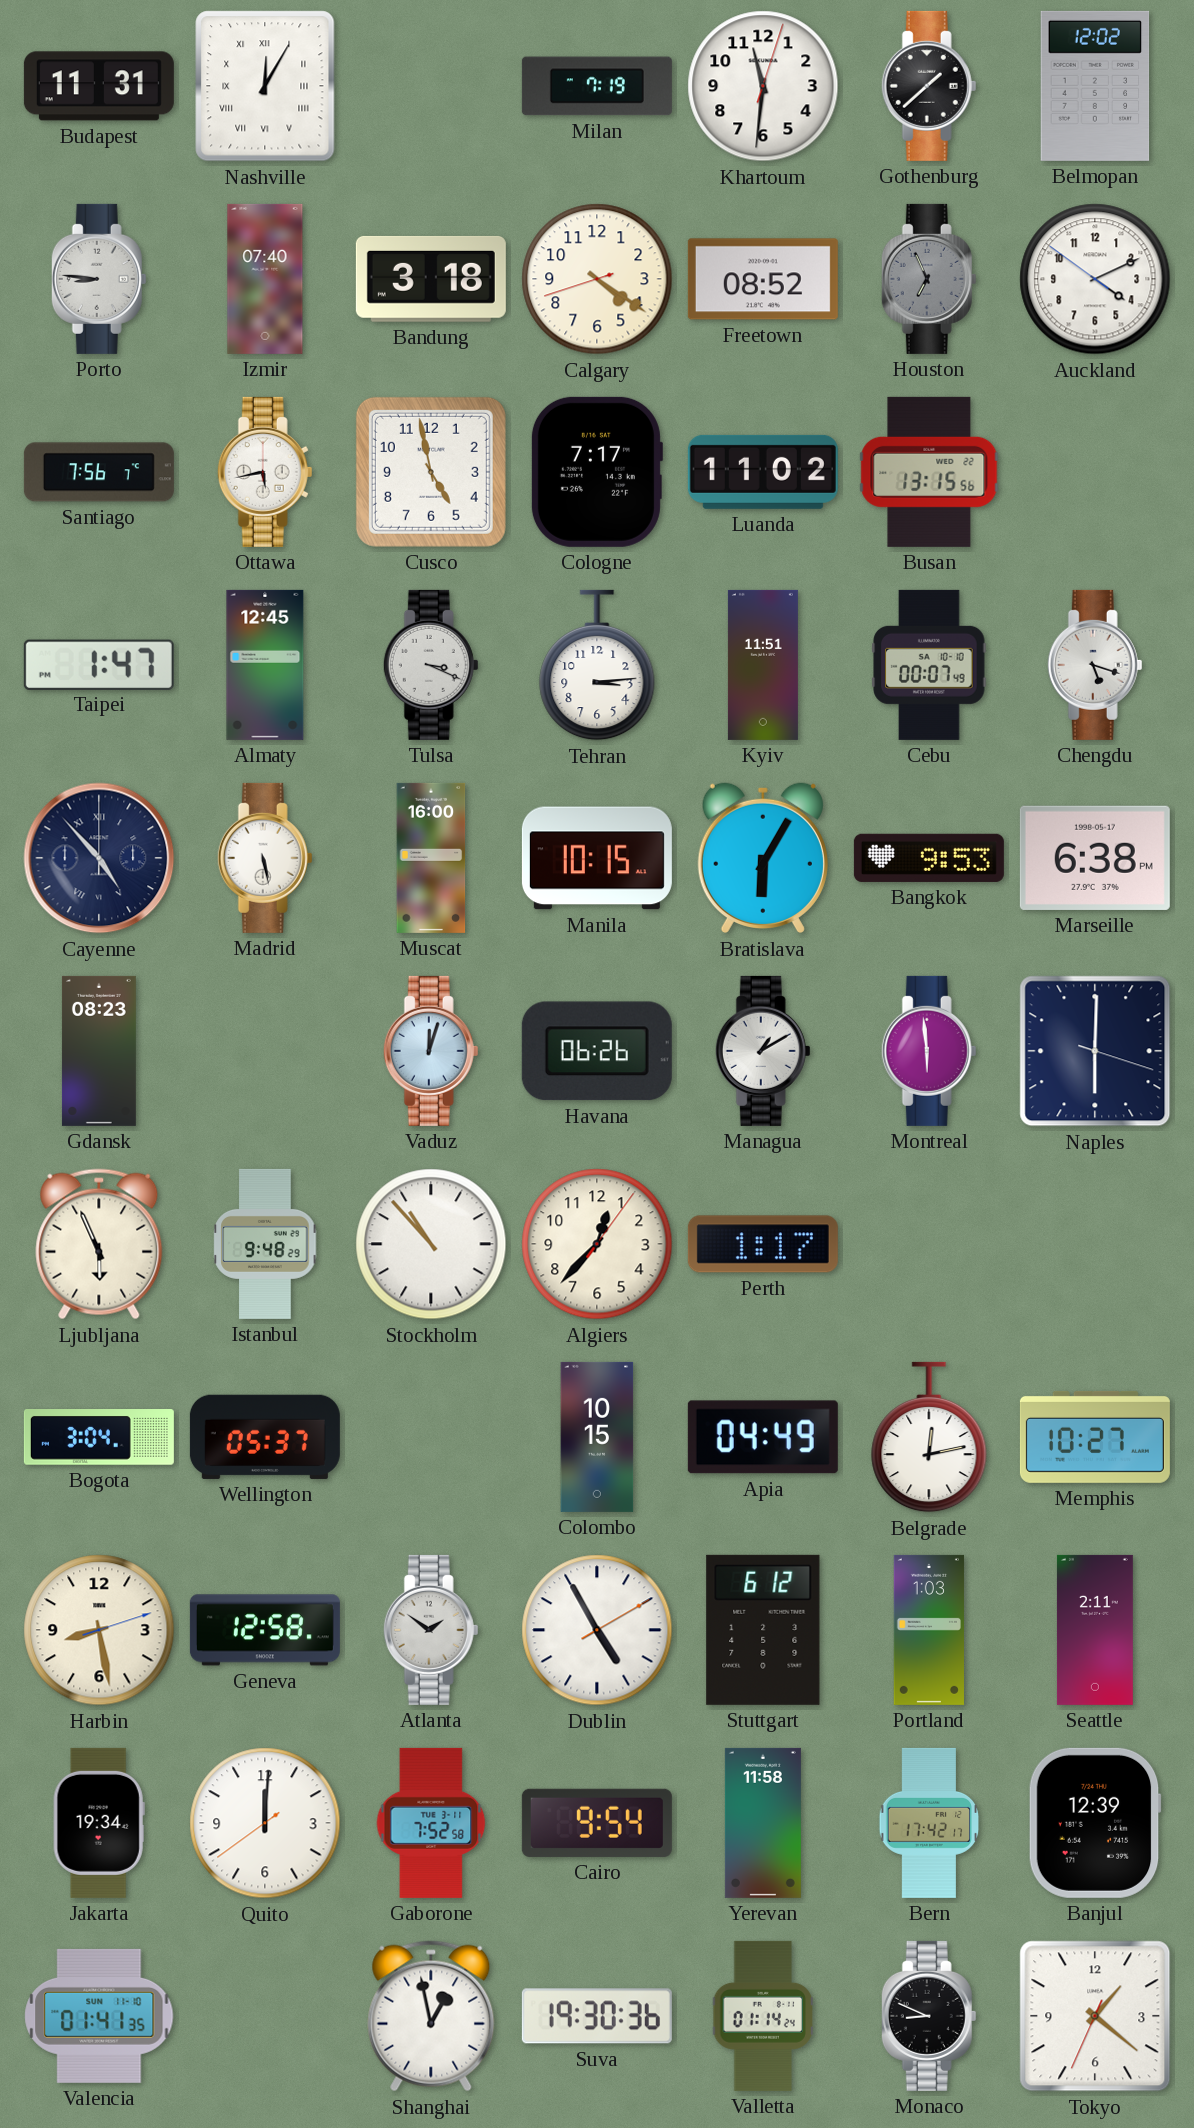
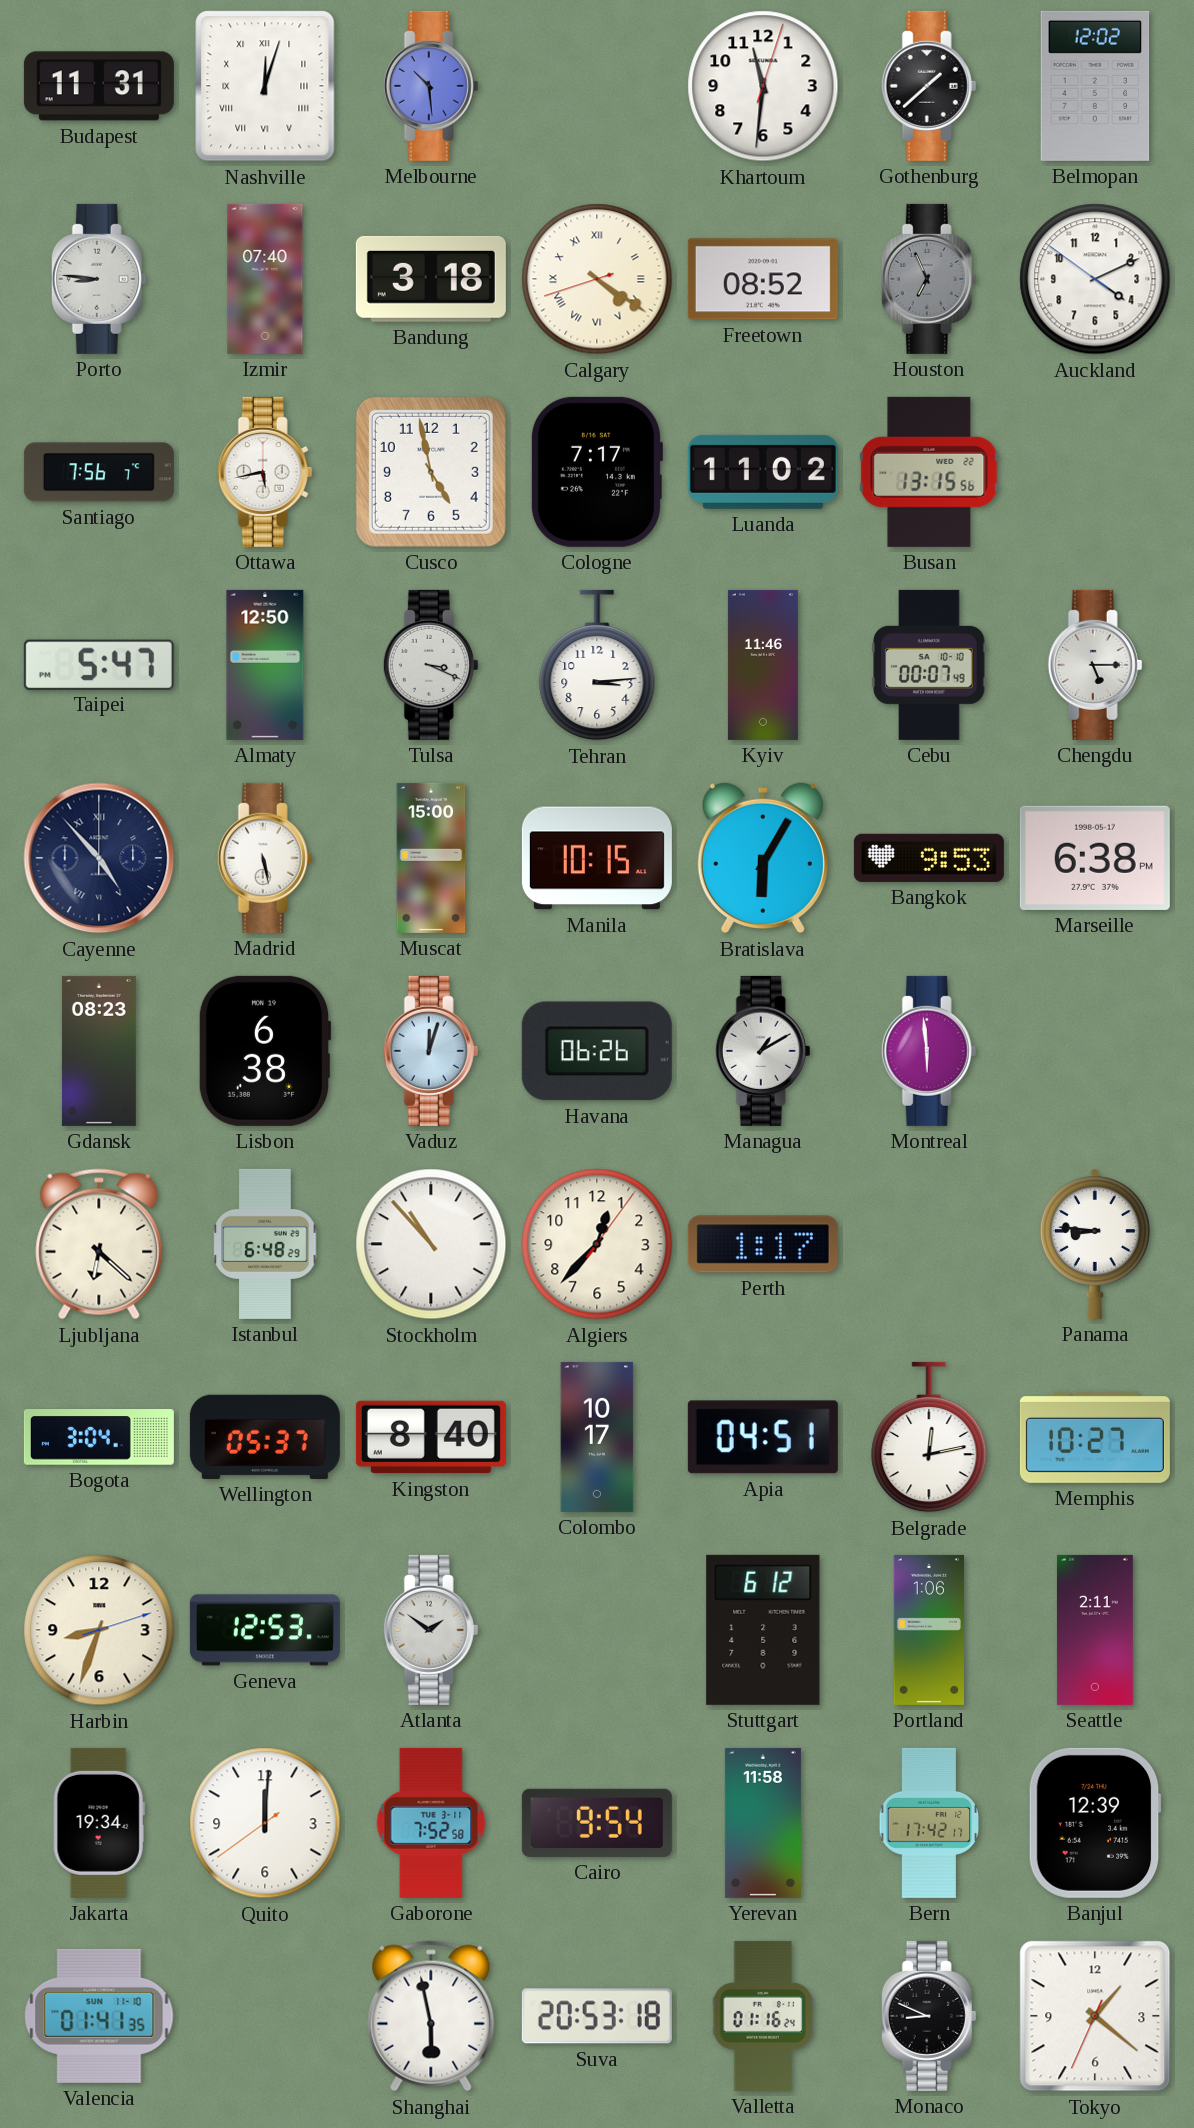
Nashville: 12:05 -> 12:03 (265, 86)
Melbourne: none -> 10:29 (431, 86)
Milan: 7:19 -> none (597, 86)
Calgary numerals: Arabic -> Roman (597, 279)
Taipei: 1:47 -> 5:47 (99, 664)
Almaty: 12:45 -> 12:50 (265, 665)
Kyiv: 11:51 -> 11:46 (763, 665)
Chengdu: 5:18 -> 5:15 (1095, 665)
Muscat: 16:00 -> 15:00 (431, 858)
Lisbon: none -> 6:38 (265, 1051)
Naples: 6:00 -> none (1095, 1051)
Ljubljana: 5:56 -> 6:22 (99, 1244)
Istanbul: 9:48 -> 6:48 (265, 1244)
Panama: none -> 8:46 (1095, 1244)
Kingston: none -> 8:40 (431, 1437)
Colombo: 10:15 -> 10:17 (597, 1437)
Apia: 04:49 -> 04:51 (763, 1437)
Harbin: 8:28 -> 8:33 (99, 1630)
Geneva: 12:58 -> 12:53 (265, 1630)
Dublin: 4:55 -> none (597, 1630)
Portland: 1:03 -> 1:06 (929, 1630)
Shanghai: 12:58 -> 5:58 (431, 2016)
Suva: 19:30 -> 20:53 (597, 2016)
Valletta: 01:14 -> 01:16 (762, 2016)
